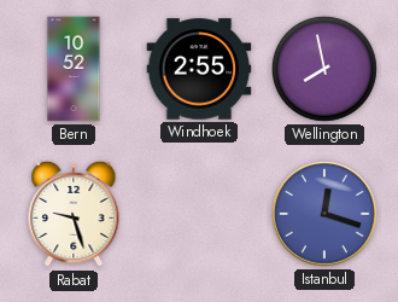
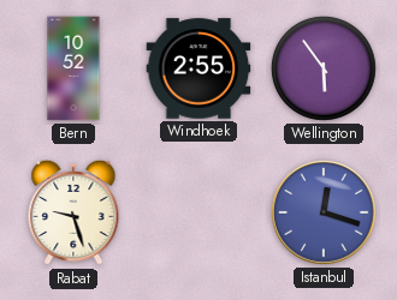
Wellington: 7:58 -> 5:54 (325, 70)
